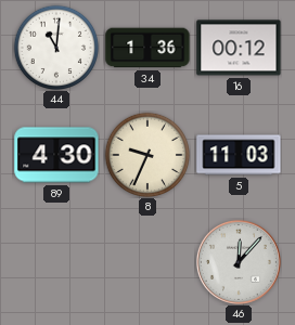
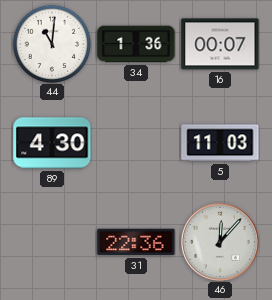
16: 00:12 -> 00:07 (220, 44)
8: 9:34 -> none (147, 155)
31: none -> 22:36 (136, 242)
